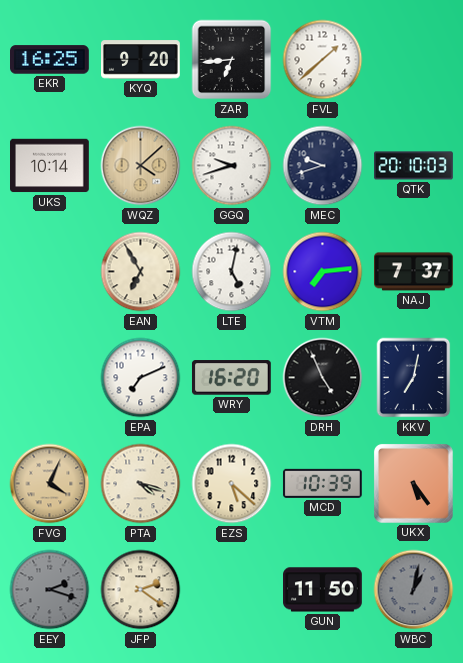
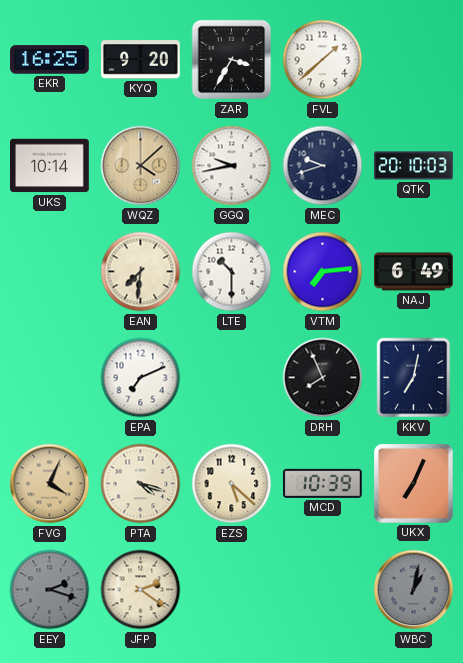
ZAR: 6:44 -> 3:35 (232, 60)
GGQ: 9:42 -> 9:43 (232, 166)
EAN: 6:55 -> 7:31 (141, 272)
LTE: 5:02 -> 10:30 (232, 272)
NAJ: 7:37 -> 6:49 (414, 272)
WRY: 16:20 -> none (231, 378)
DRH: 4:56 -> 7:56 (323, 378)
UKX: 5:24 -> 7:04 (414, 483)
GUN: 11:50 -> none (323, 590)
